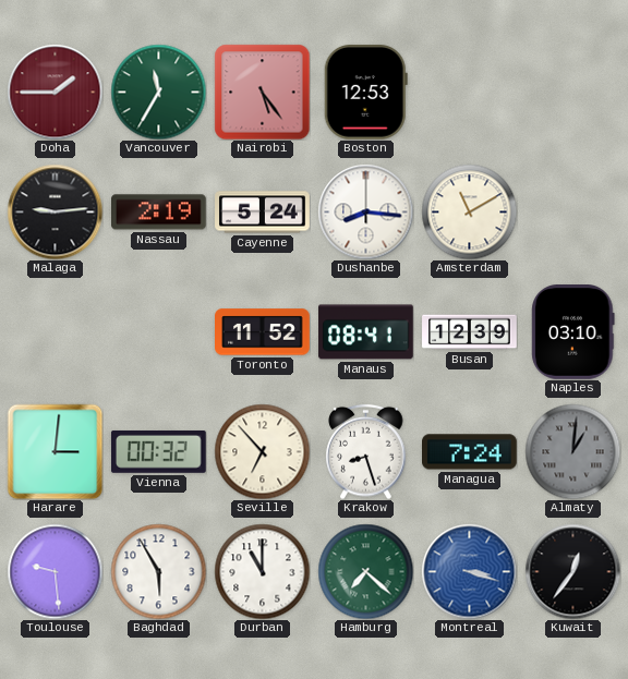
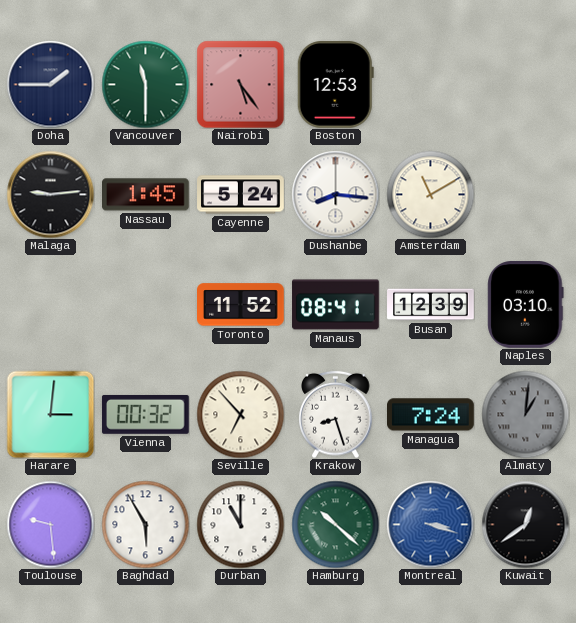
Doha dial: burgundy -> navy (50, 84)
Vancouver: 11:35 -> 11:30 (145, 84)
Nassau: 2:19 -> 1:45 (146, 195)
Hamburg: 7:22 -> 10:22 (335, 524)
Kuwait: 12:36 -> 12:39 (525, 524)
